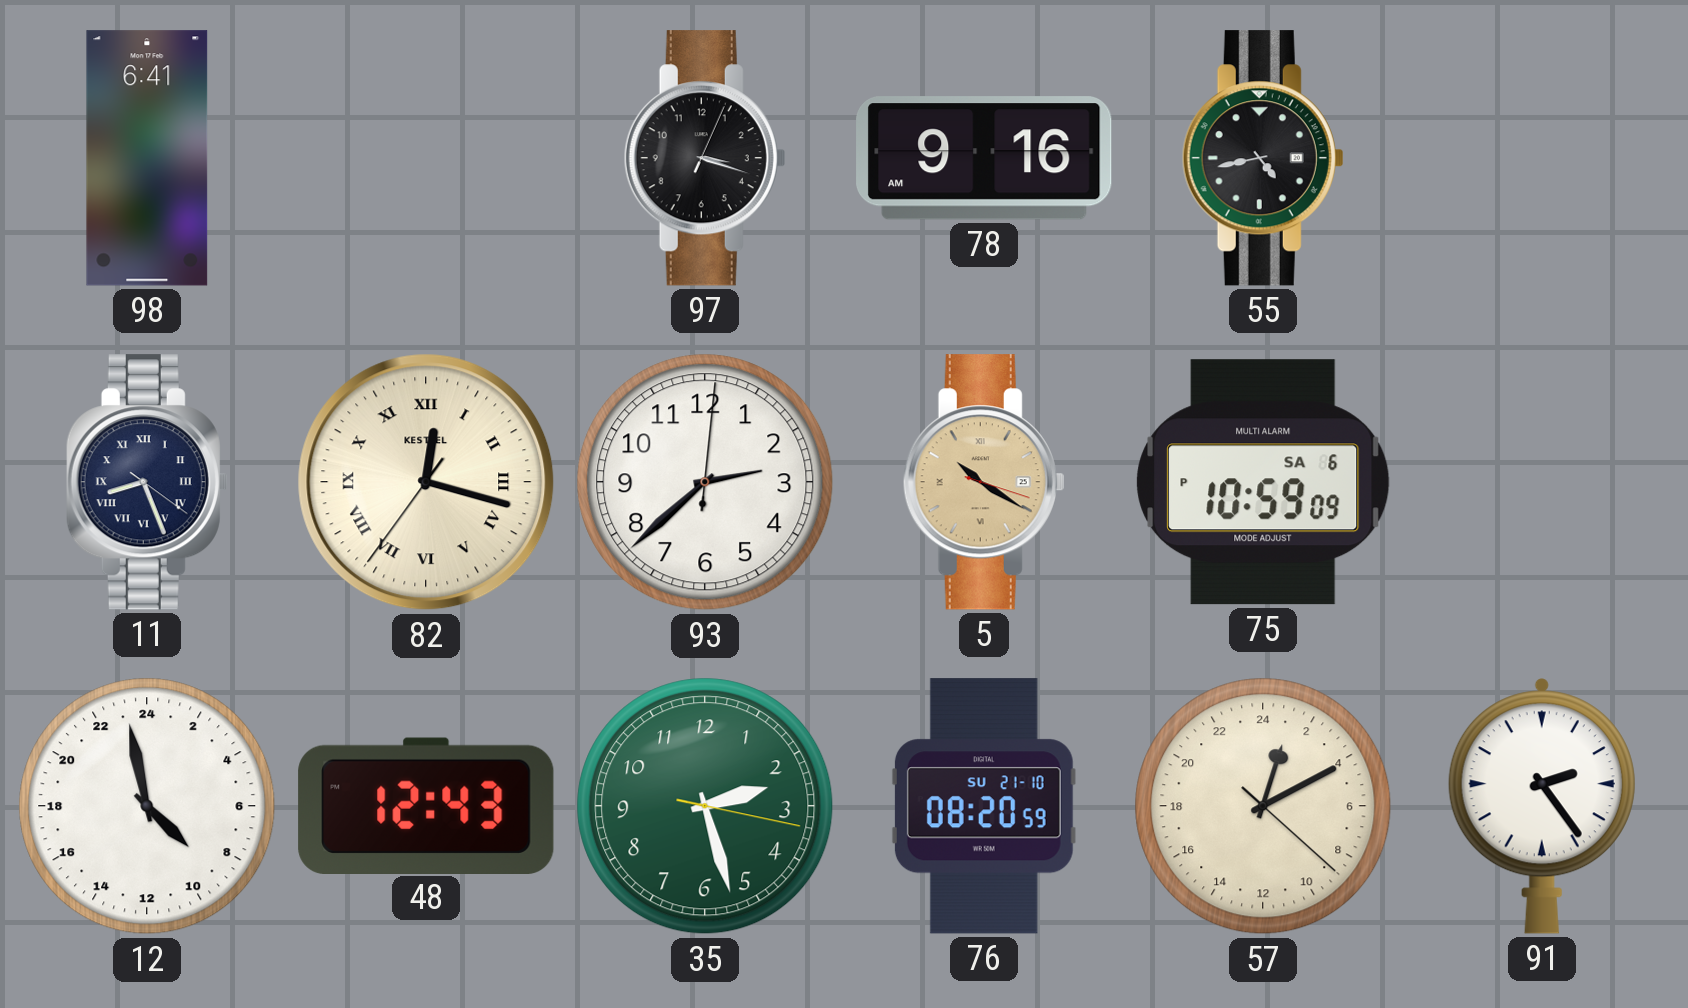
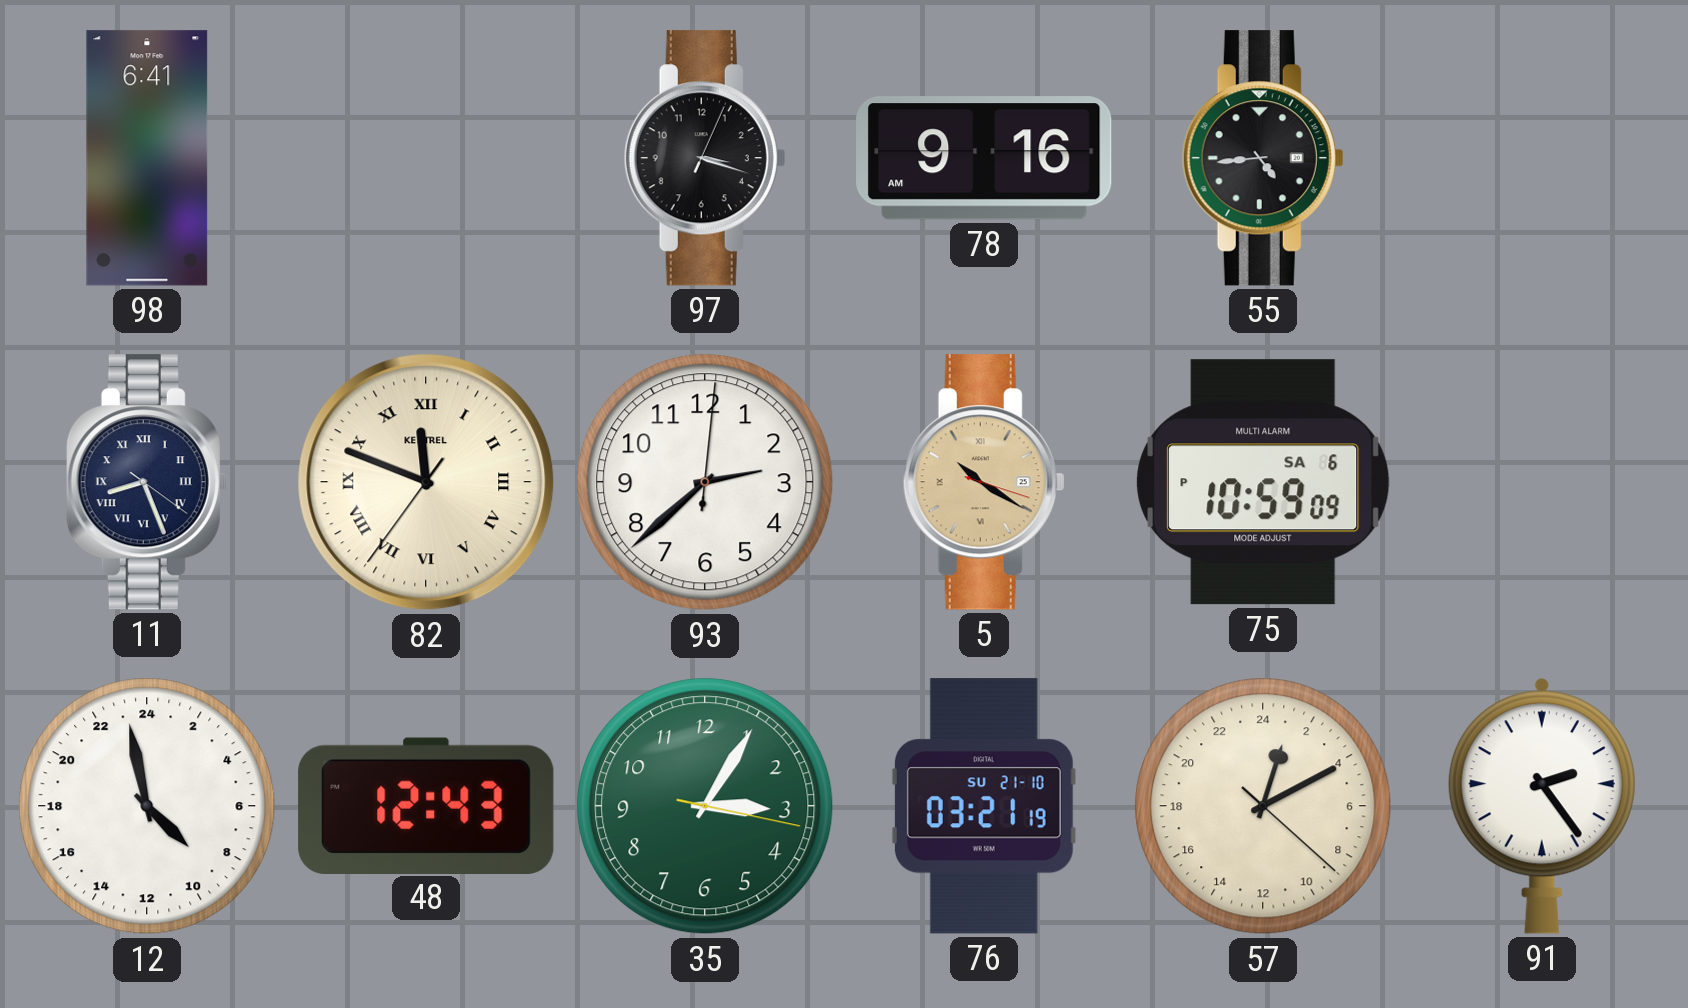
55: 4:43 -> 4:44 (1263, 158)
82: 12:17 -> 11:48 (426, 482)
35: 2:27 -> 3:05 (705, 806)
76: 08:20 -> 03:21 (984, 806)
